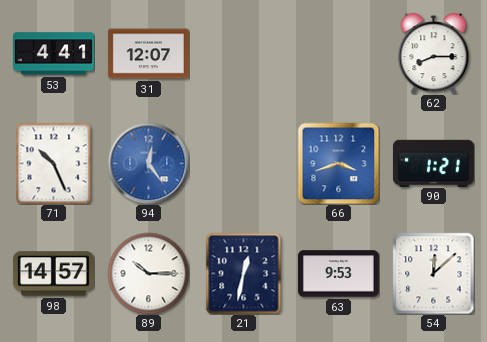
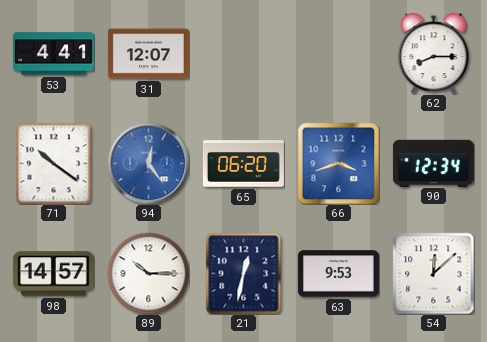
71: 10:26 -> 10:21 (54, 163)
65: none -> 06:20 (243, 164)
90: 1:21 -> 12:34 (433, 163)
